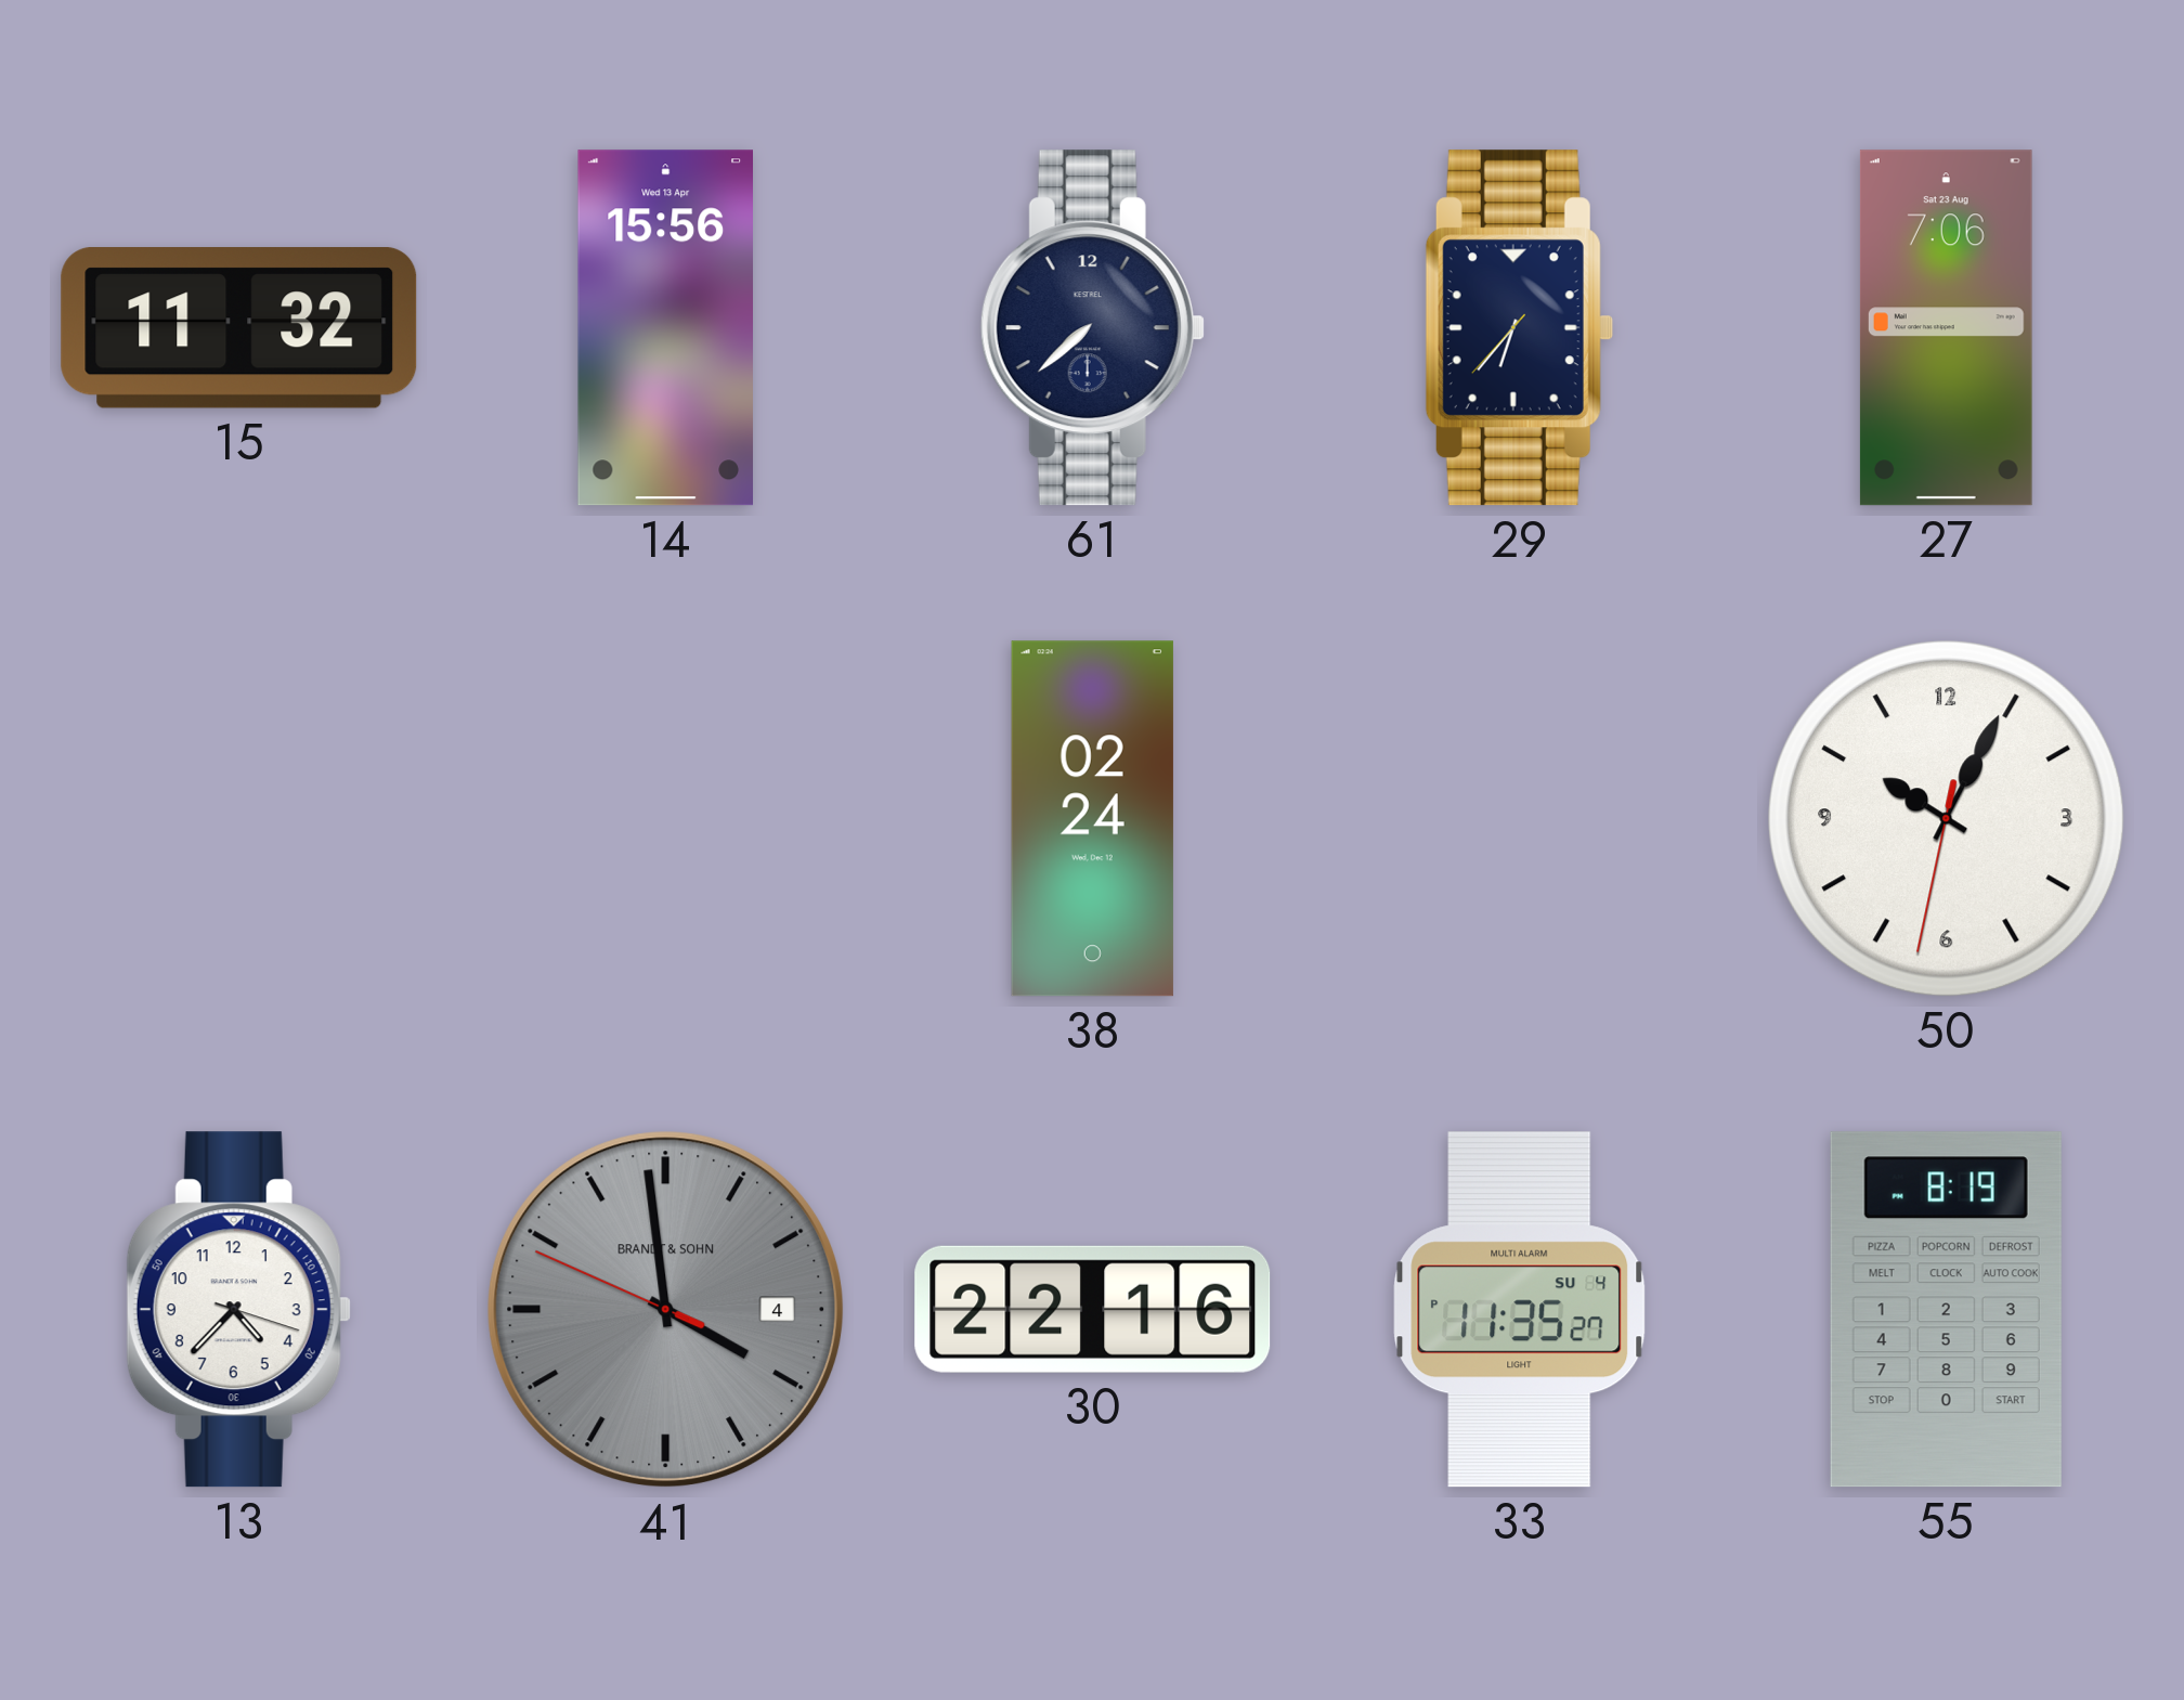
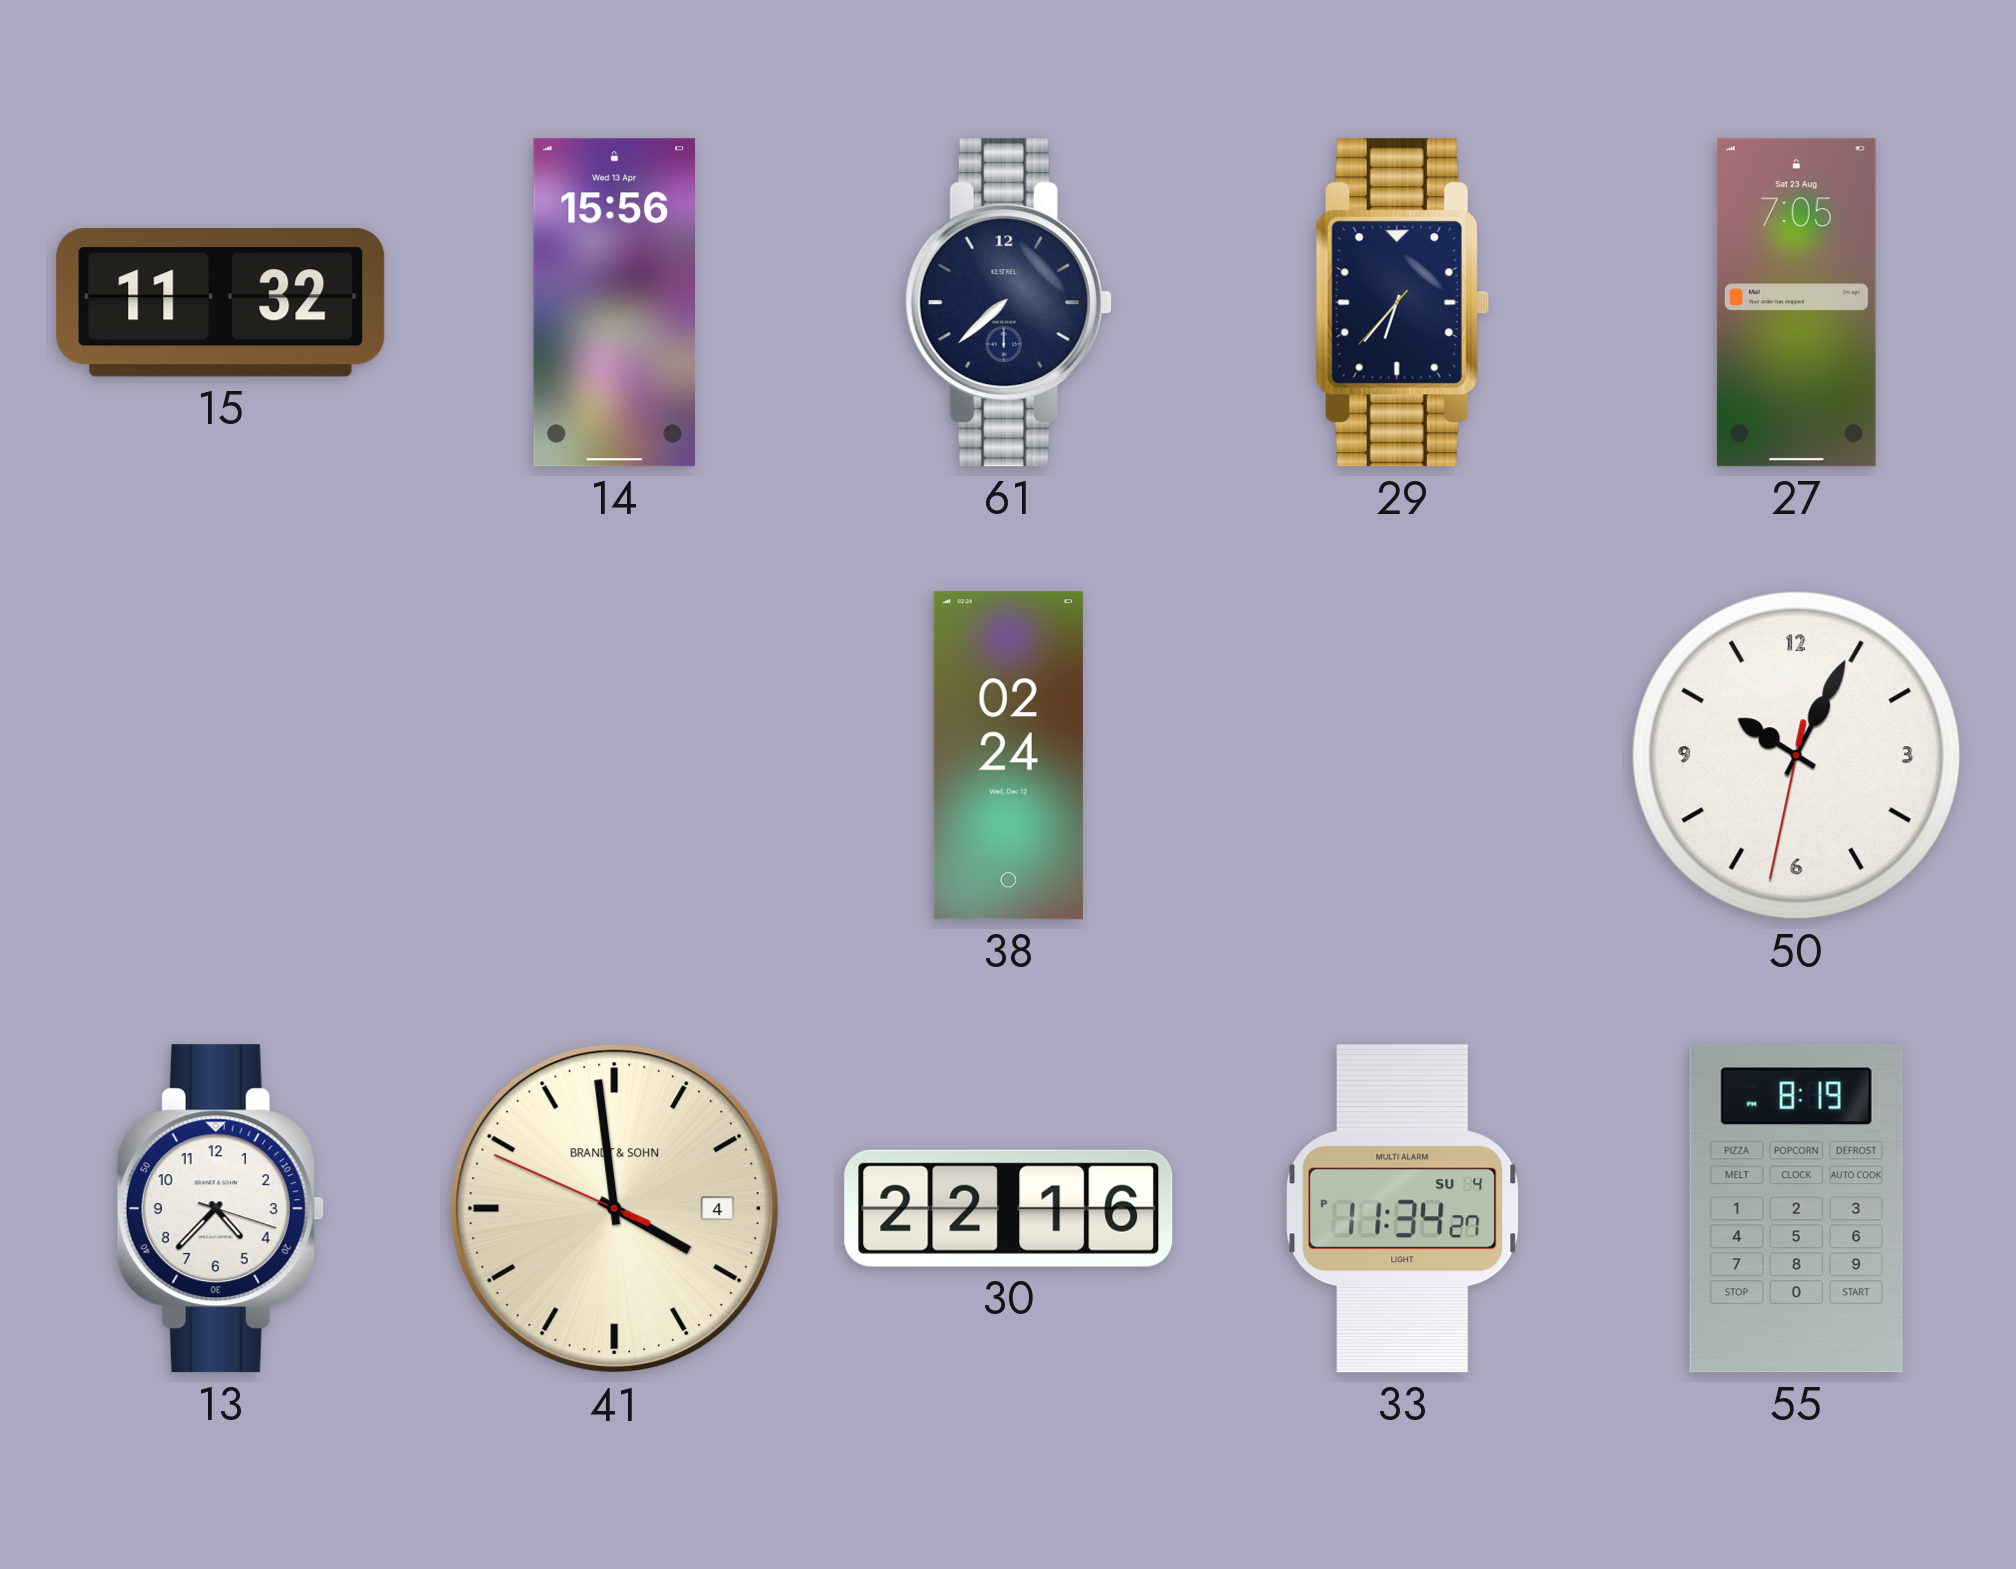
27: 7:06 -> 7:05 (1796, 303)
41 dial: grey -> cream (615, 1209)
33: 11:35 -> 11:34 (1403, 1209)
